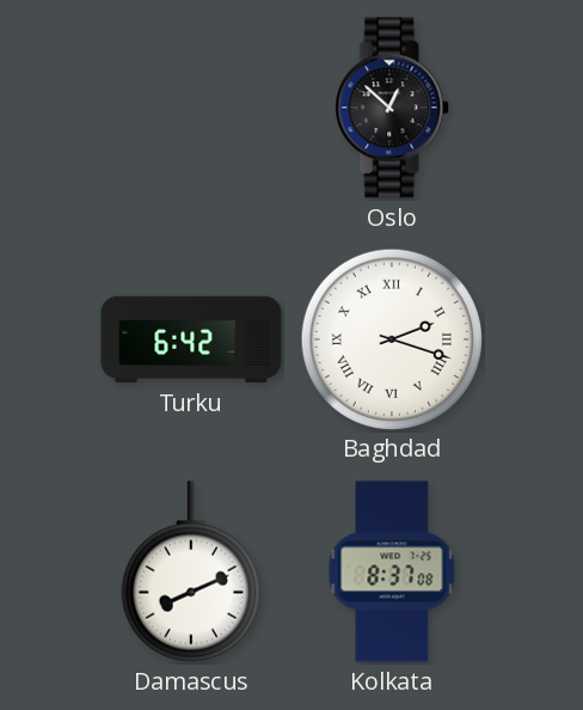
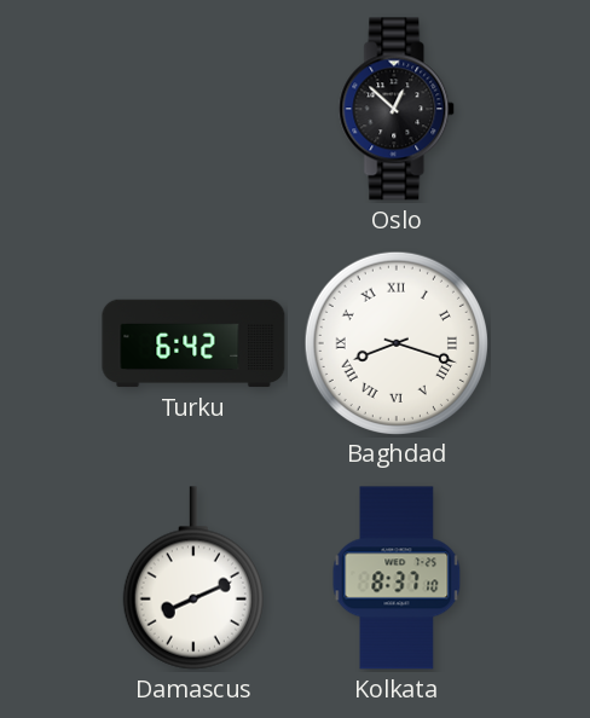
Baghdad: 2:18 -> 8:18 (395, 342)
Kolkata: 8:37:08 -> 8:37:10 (397, 578)
